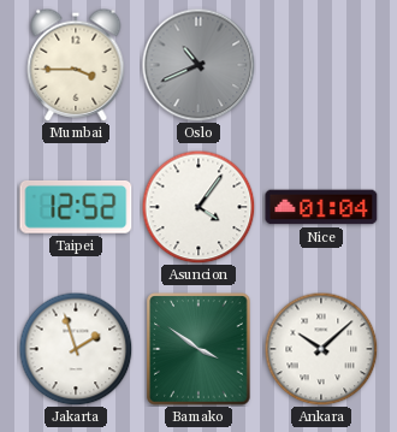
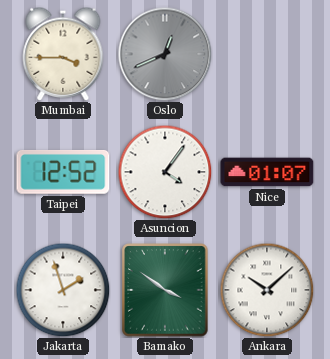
Oslo: 10:41 -> 12:41 (165, 54)
Nice: 01:04 -> 01:07 (267, 172)
